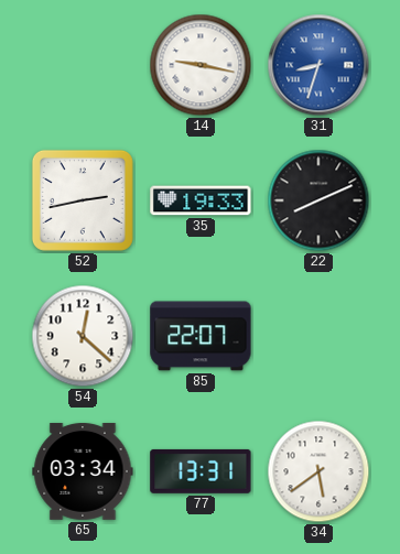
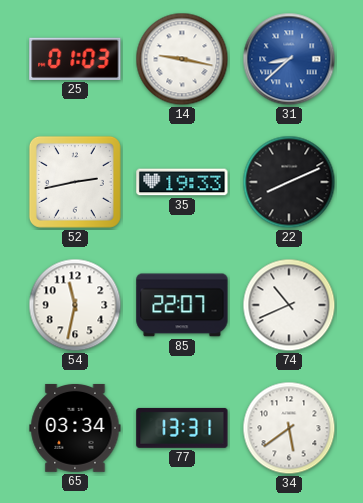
25: none -> 01:03 (75, 59)
31: 8:33 -> 8:38 (289, 59)
54: 12:22 -> 11:32 (75, 305)
74: none -> 10:41 (289, 305)
